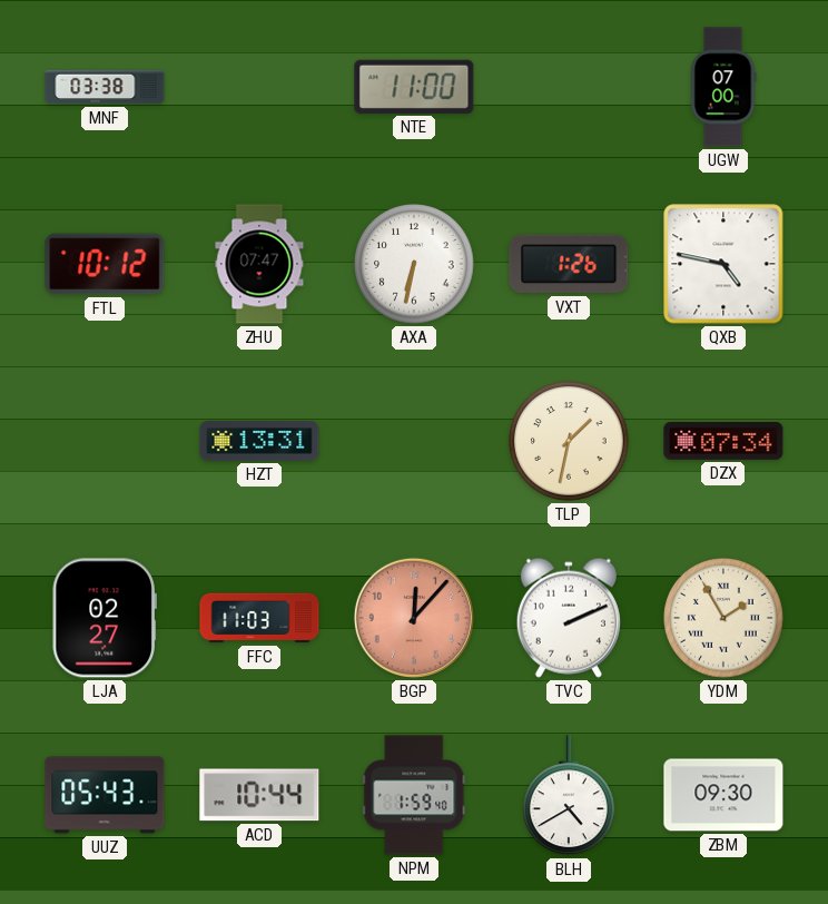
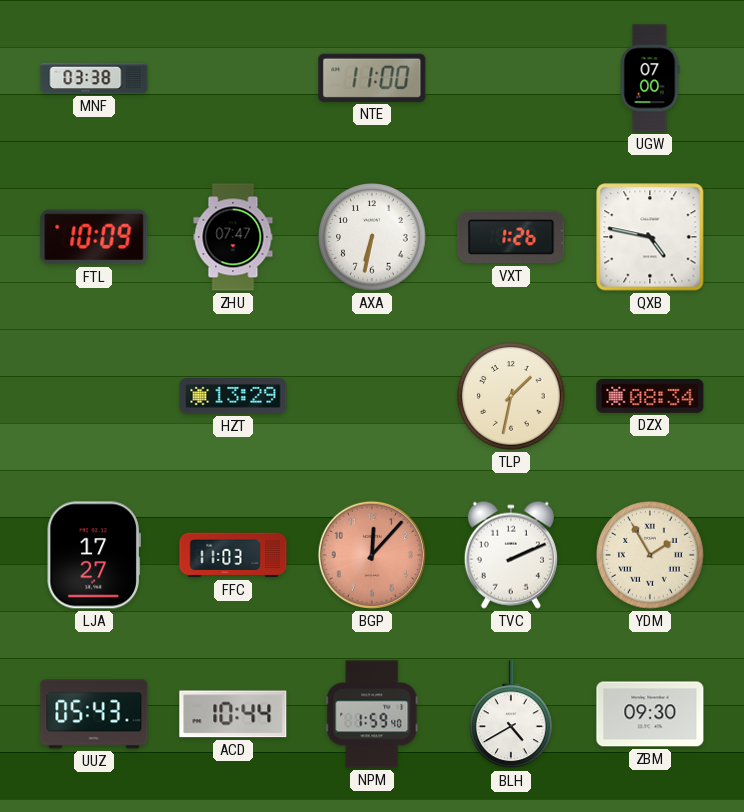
FTL: 10:12 -> 10:09 (94, 237)
HZT: 13:31 -> 13:29 (233, 396)
DZX: 07:34 -> 08:34 (650, 396)
LJA: 02:27 -> 17:27 (94, 555)
